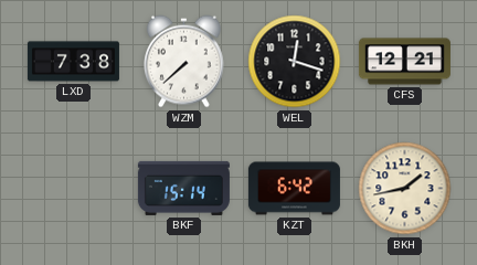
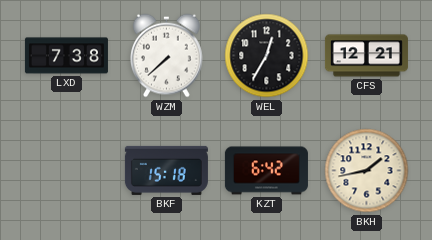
WEL: 12:18 -> 12:35 (267, 56)
BKF: 15:14 -> 15:18 (166, 170)
